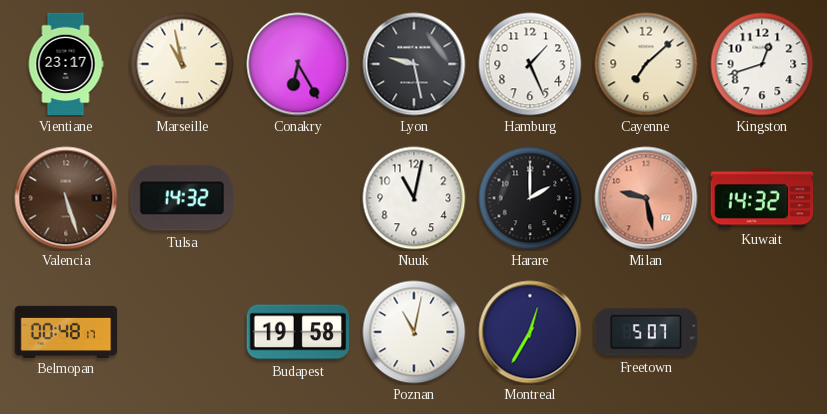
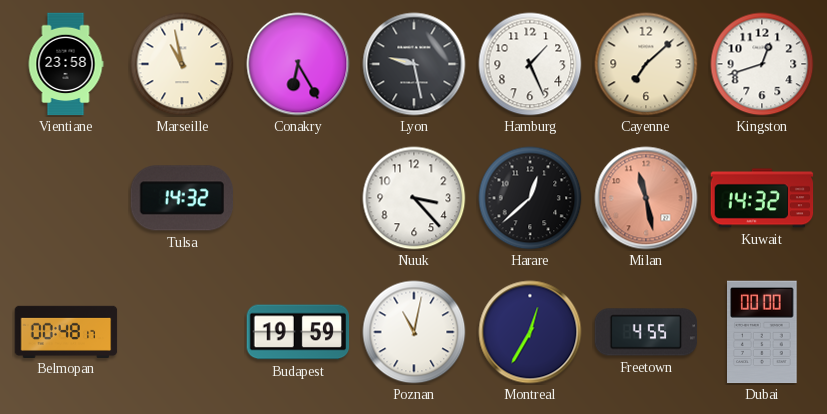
Vientiane: 23:17 -> 23:58 (66, 64)
Valencia: 5:27 -> none (66, 198)
Nuuk: 11:02 -> 3:23 (414, 198)
Harare: 2:00 -> 12:38 (530, 198)
Milan: 9:28 -> 11:28 (646, 198)
Budapest: 19:58 -> 19:59 (298, 332)
Freetown: 5:07 -> 4:55 (646, 332)
Dubai: none -> 00:00 (763, 332)
